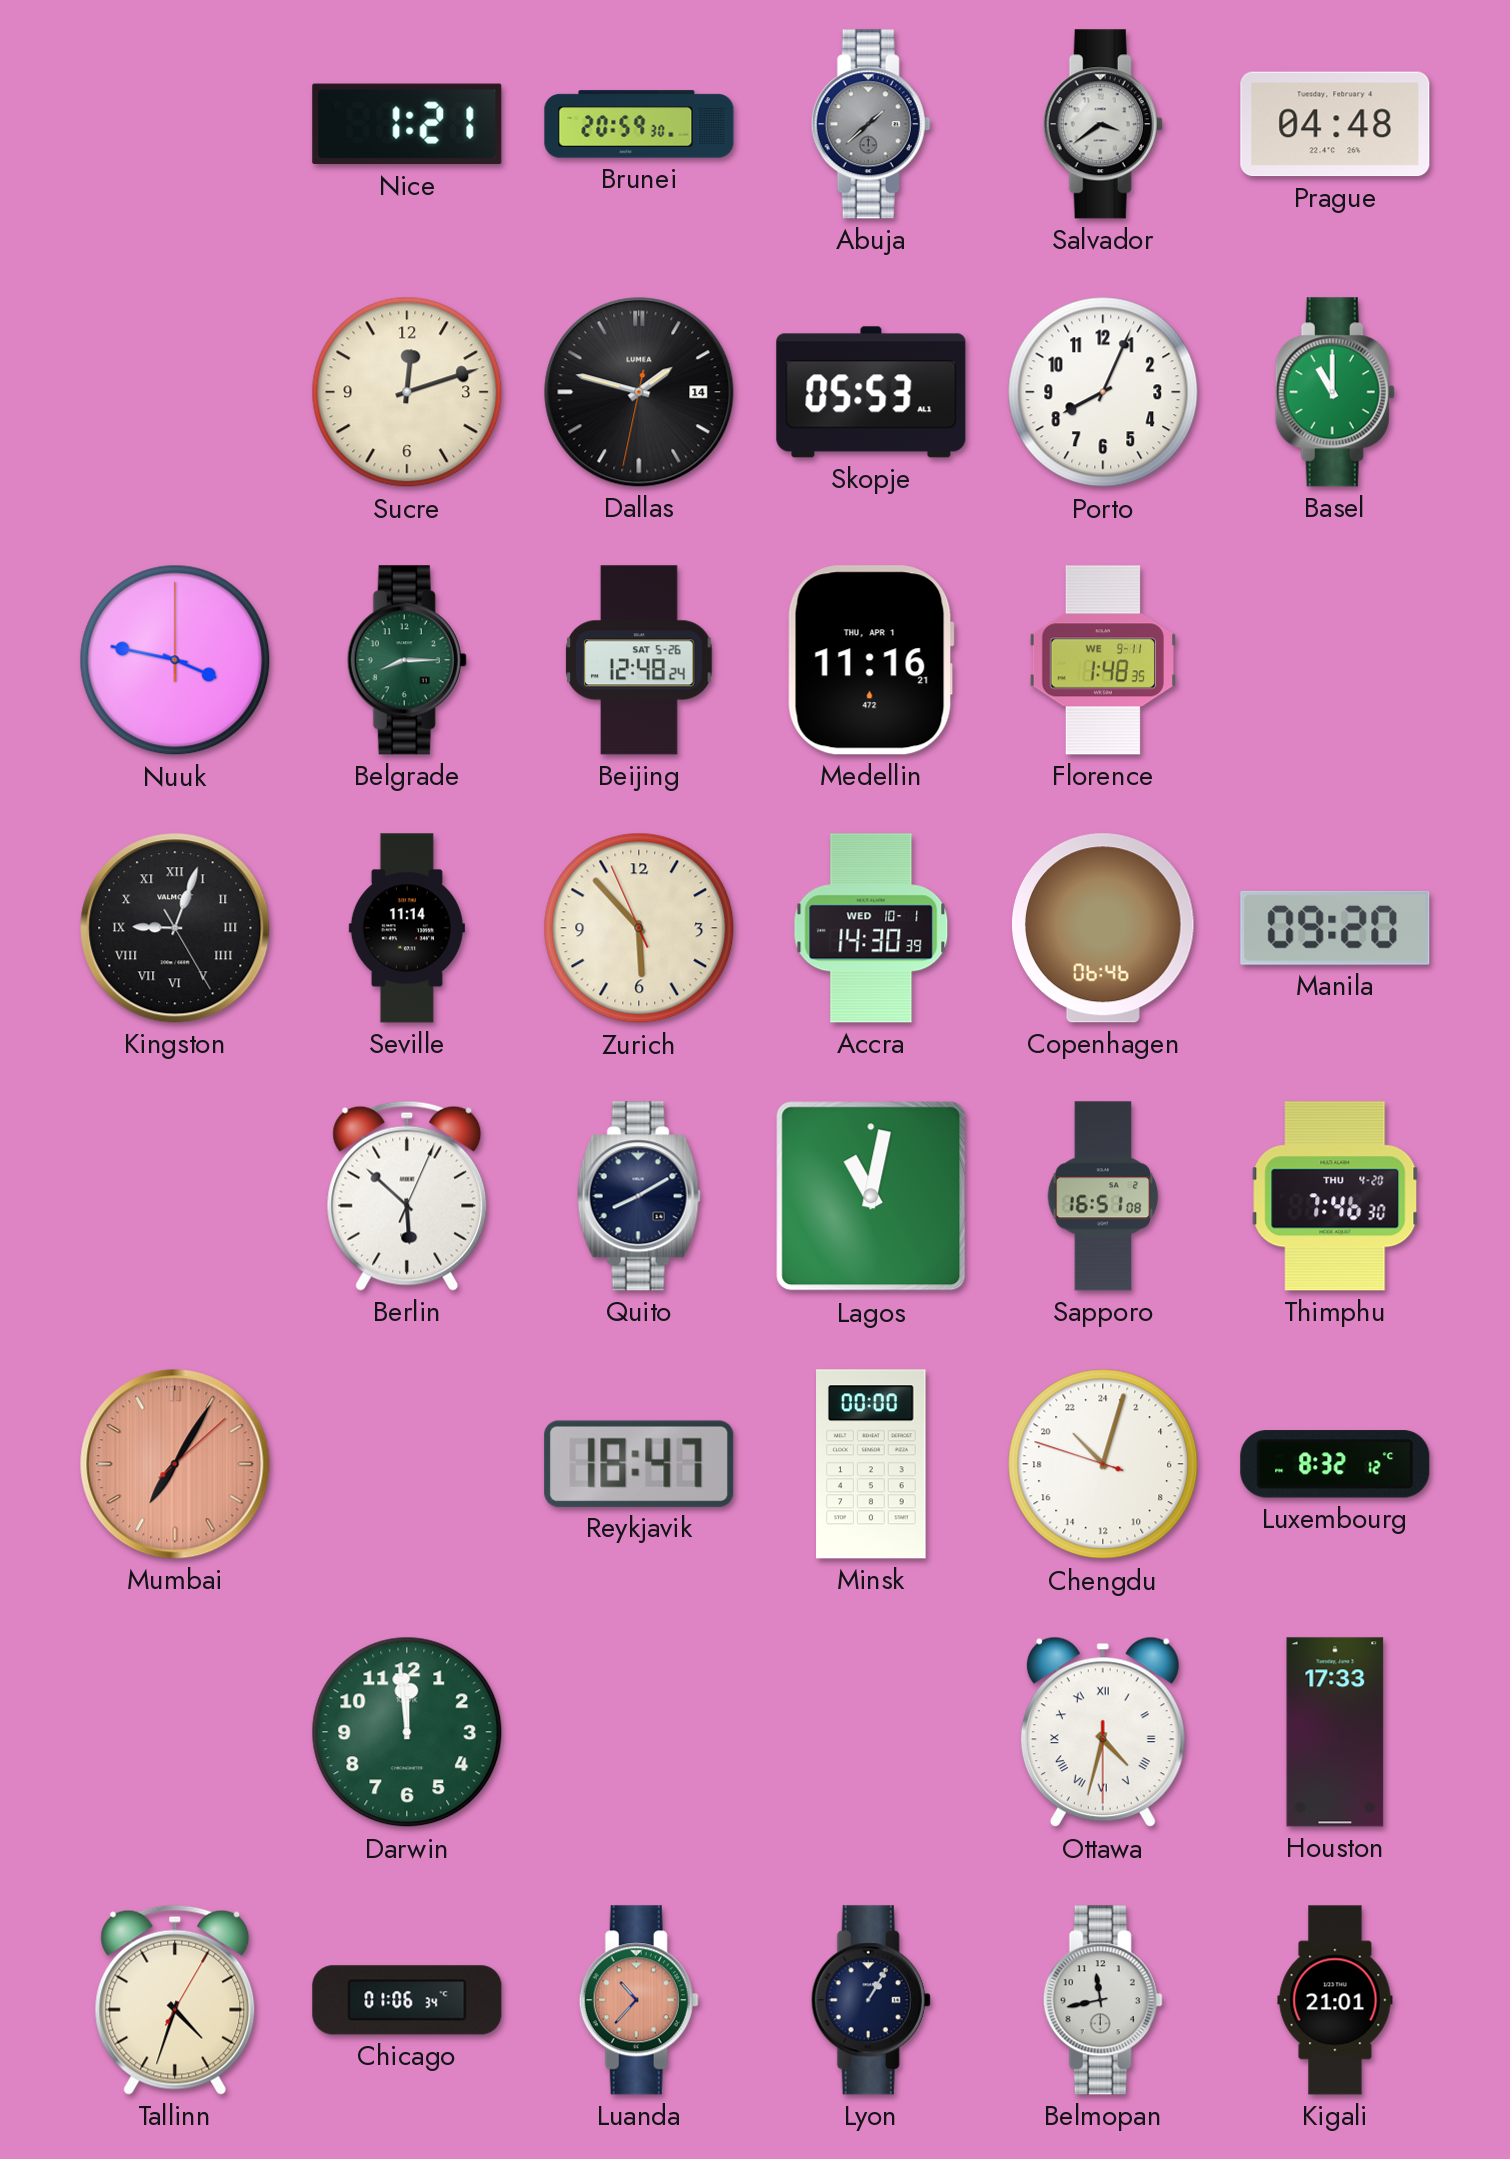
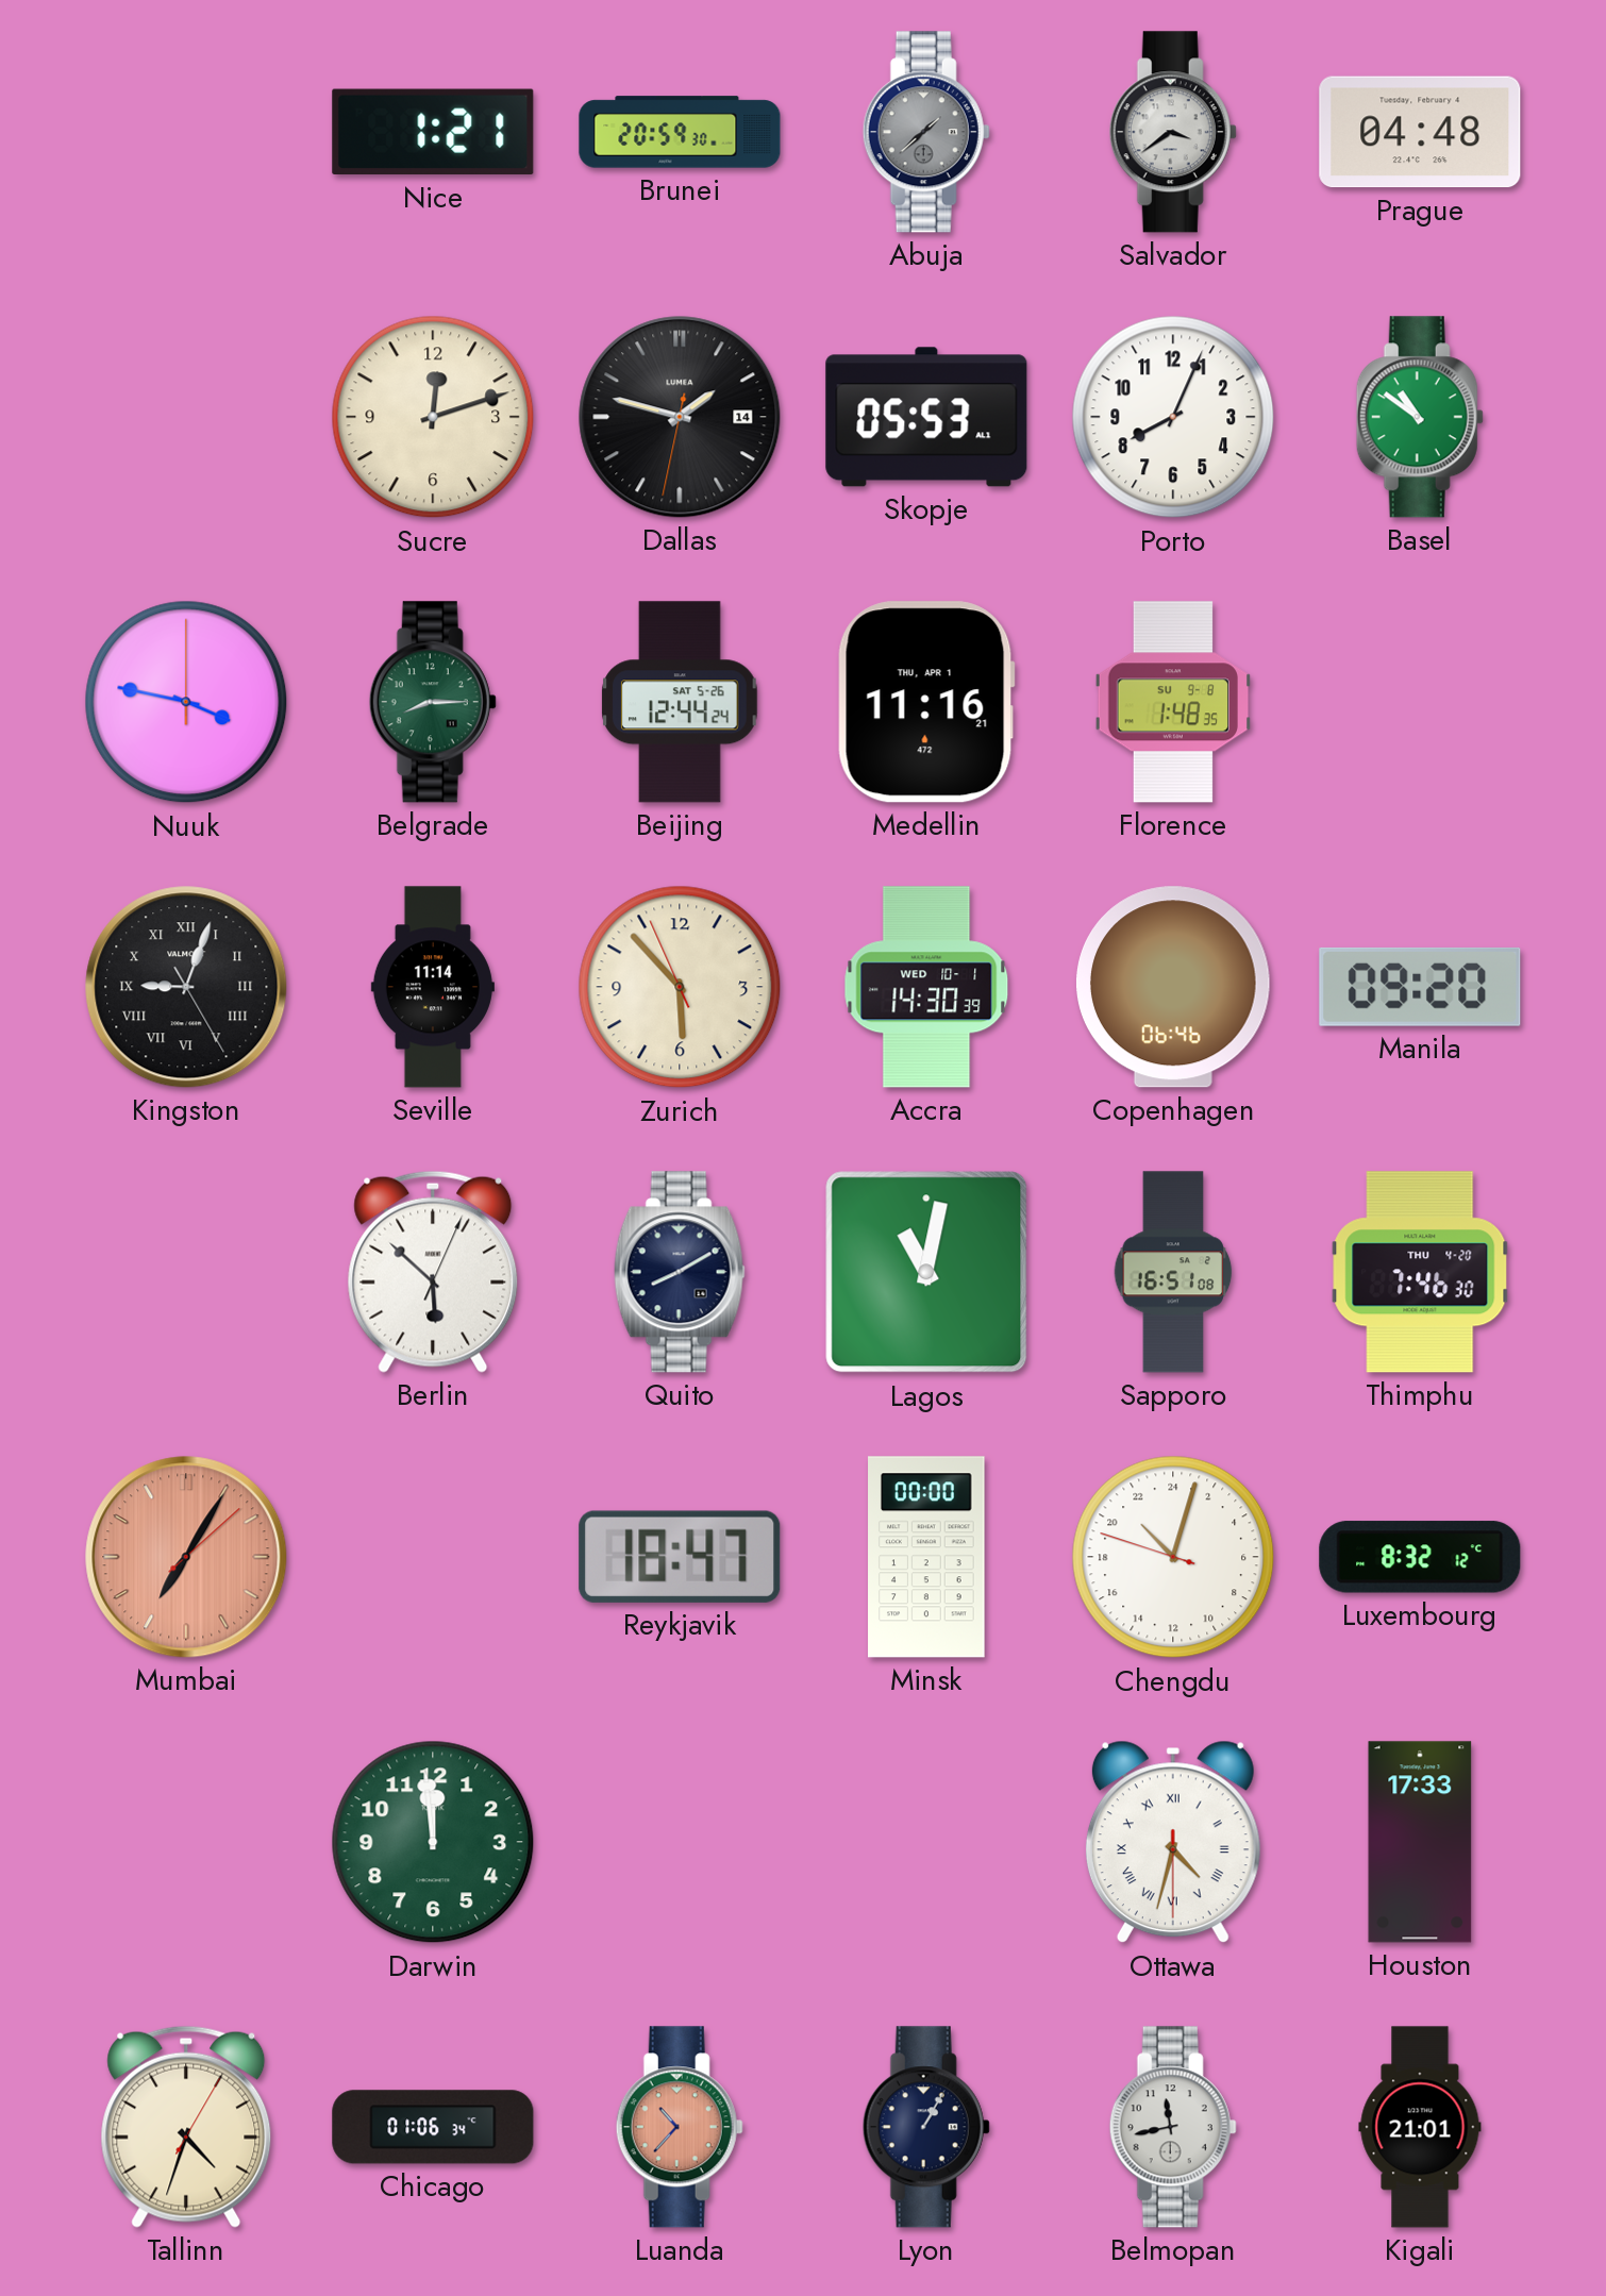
Basel: 11:00 -> 10:51 (1420, 417)
Beijing: 12:48 -> 12:44 (681, 702)
Florence date: WE 9-11 -> SU 9-8 (1172, 702)
